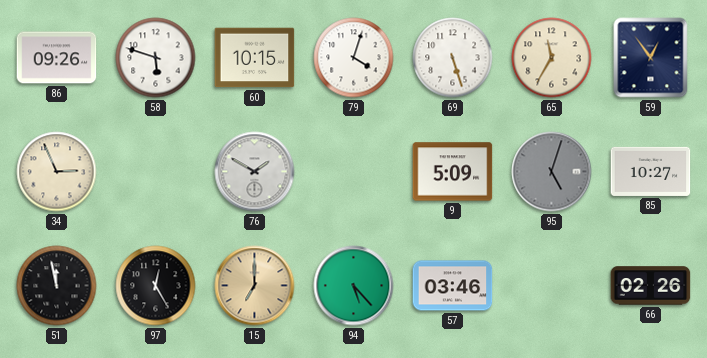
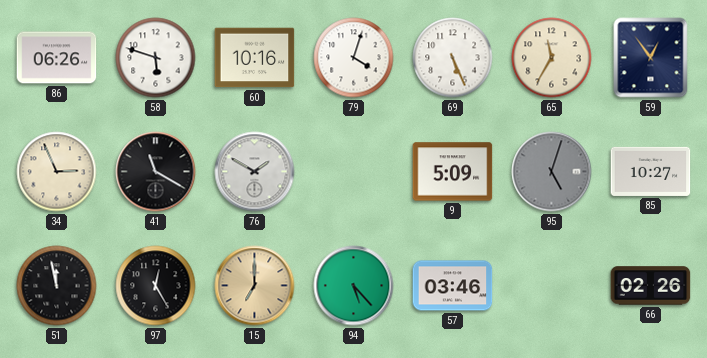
86: 09:26 -> 06:26 (57, 58)
60: 10:15 -> 10:16 (255, 58)
69: 5:27 -> 5:26 (453, 58)
41: none -> 11:20 (156, 172)
